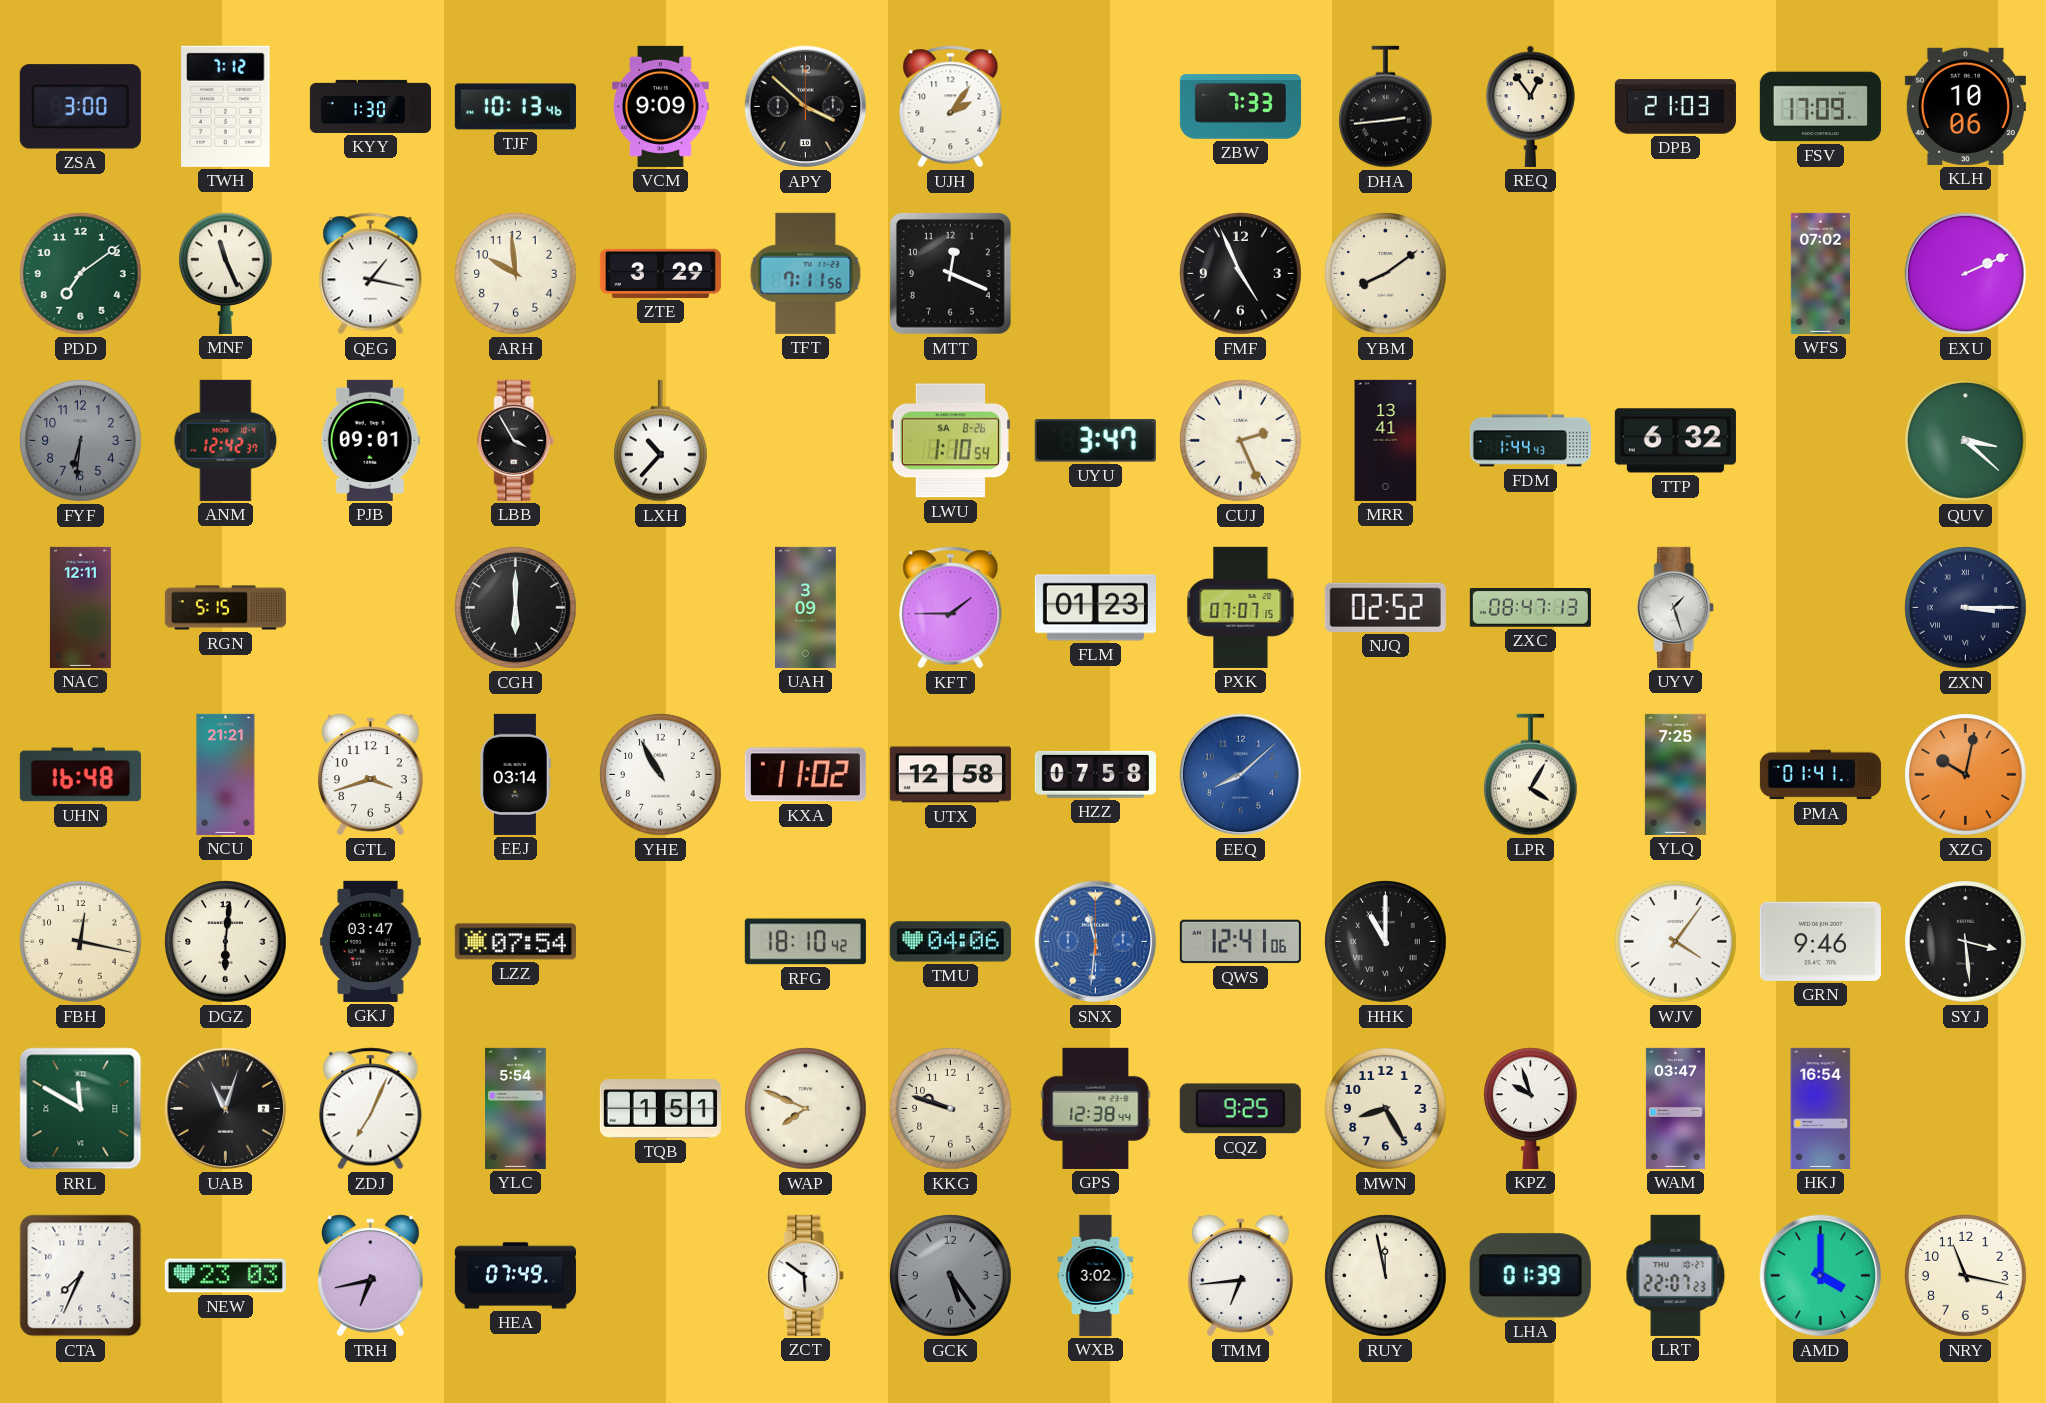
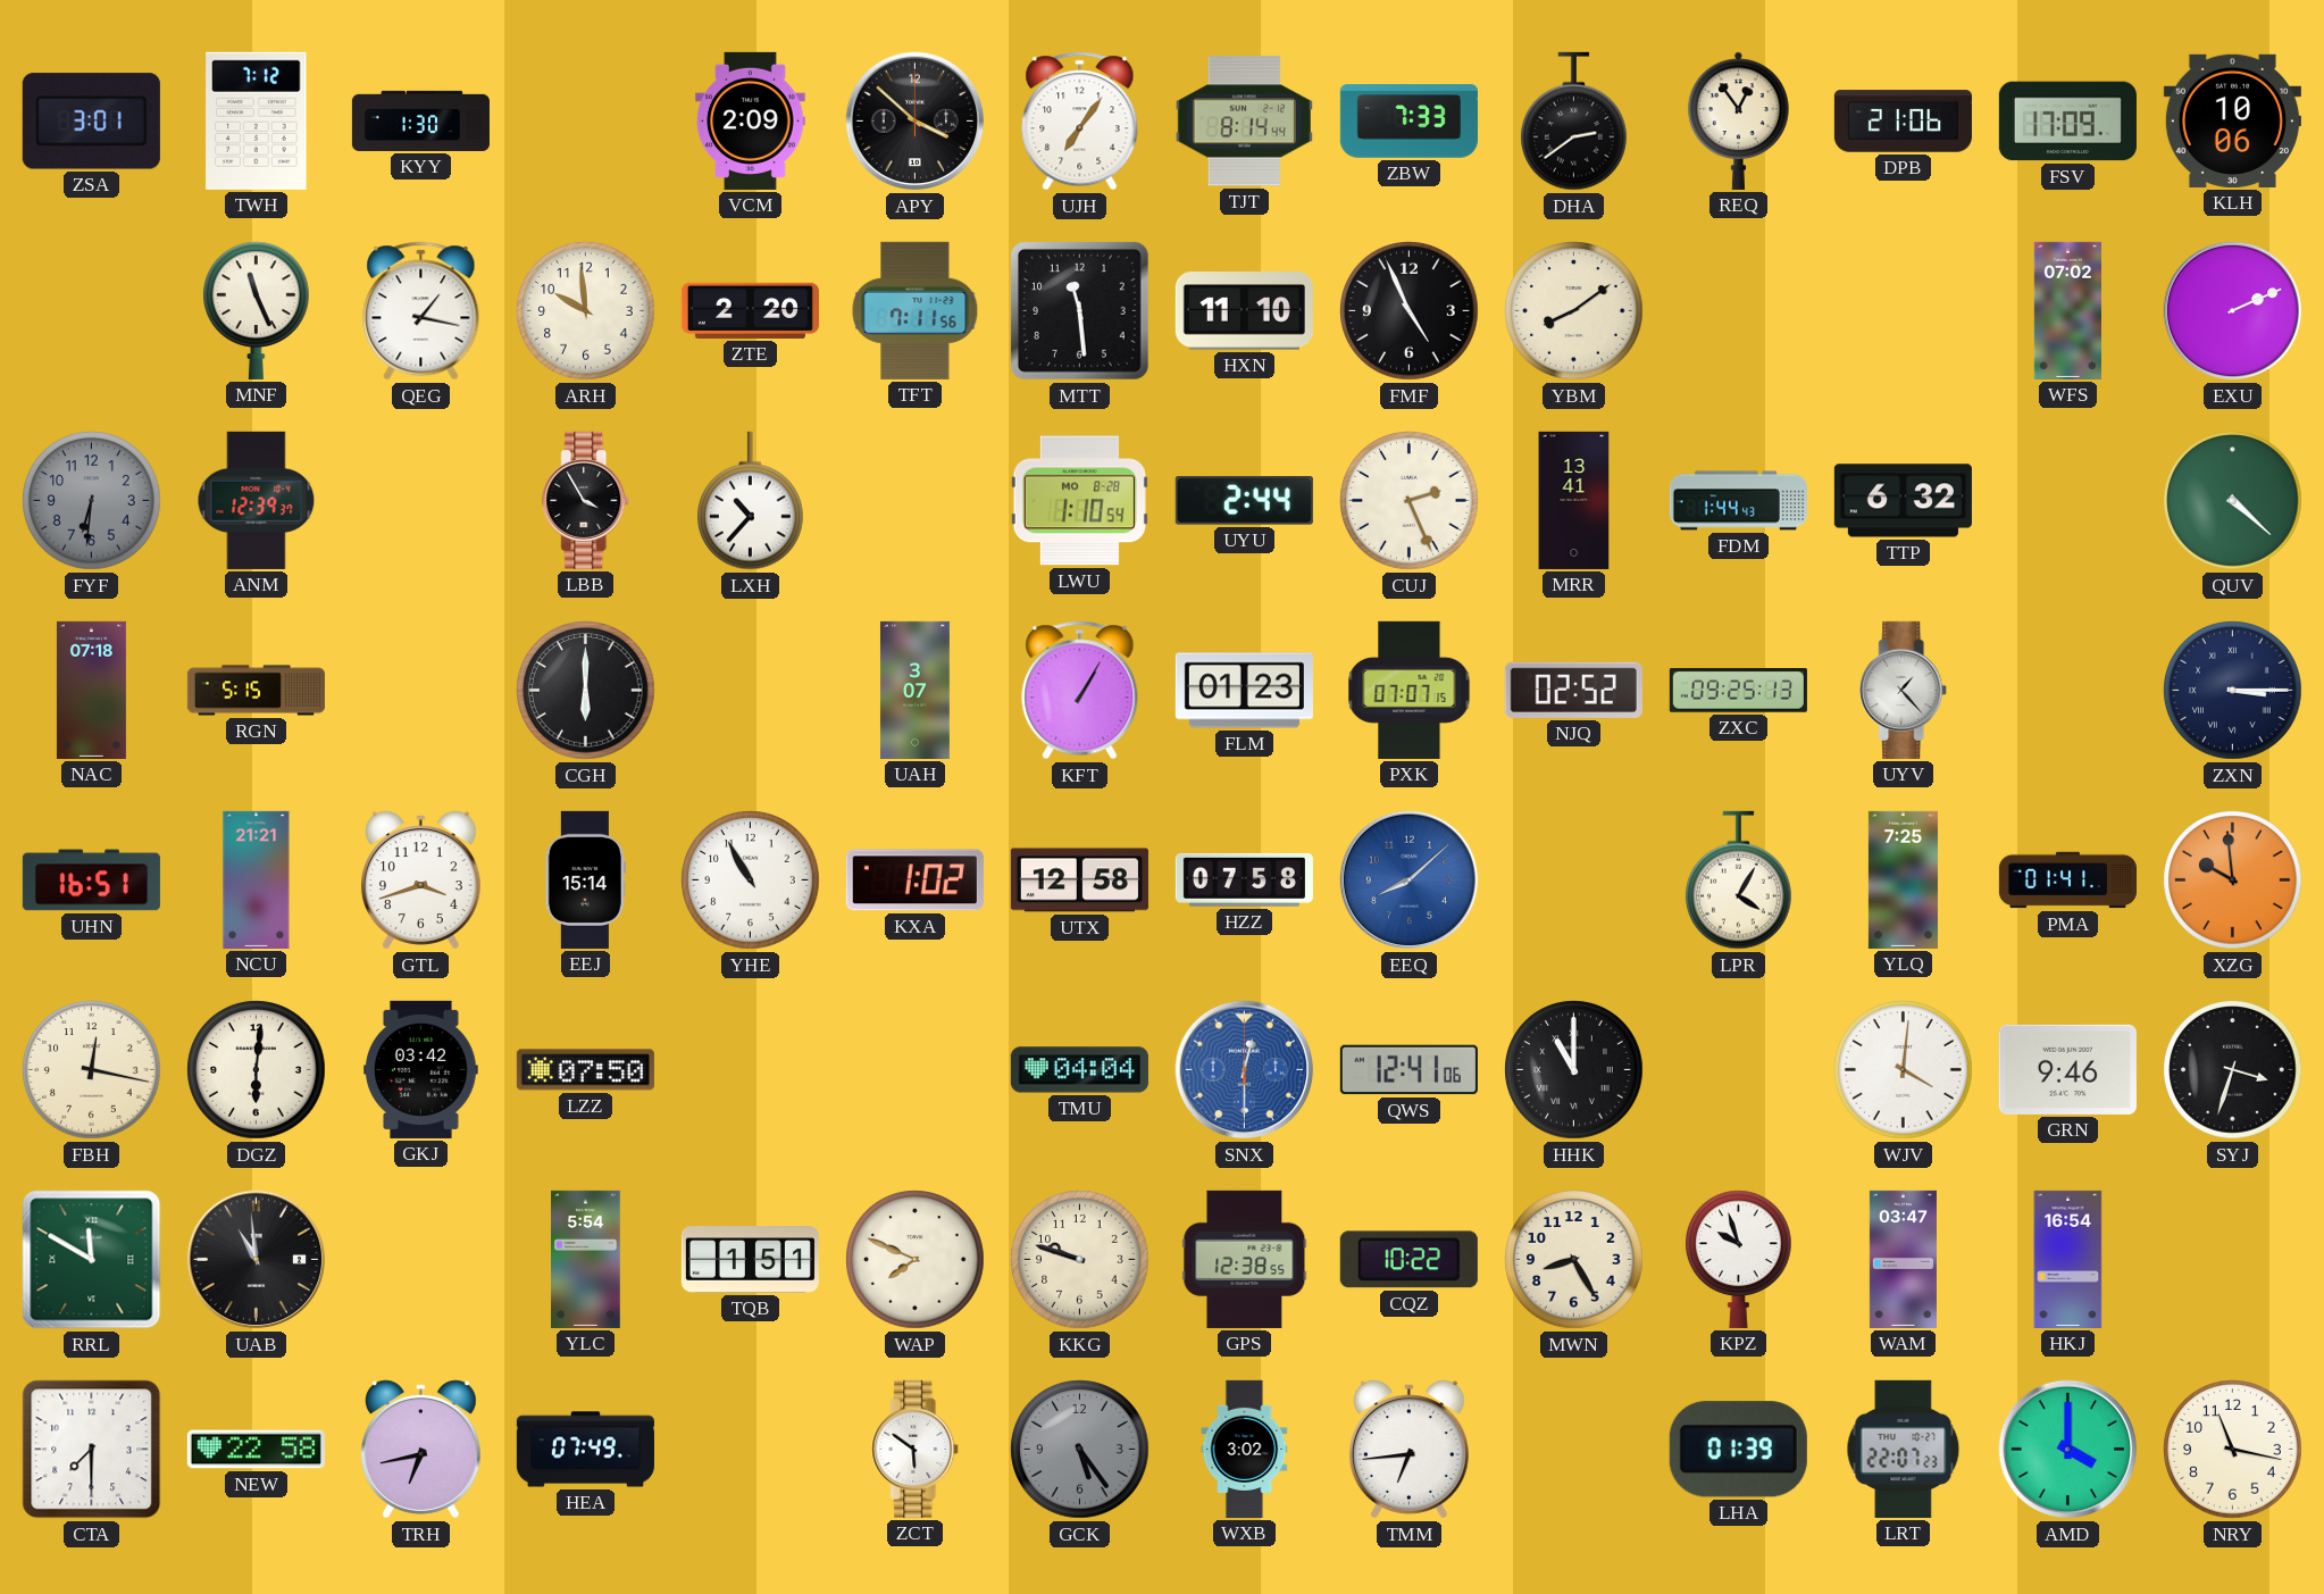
ZSA: 3:00 -> 3:01 (91, 122)
TJF: 10:13 -> none (515, 107)
VCM: 9:09 -> 2:09 (751, 120)
UJH: 2:06 -> 7:06 (1080, 122)
TJT: none -> 8:14 (1244, 122)
DHA: 2:44 -> 2:39 (1574, 122)
DPB: 21:03 -> 21:06 (1903, 122)
PDD: 7:09 -> none (81, 274)
ZTE: 3:29 -> 2:20 (750, 310)
MTT: 12:19 -> 11:29 (1079, 310)
HXN: none -> 11:10 (1244, 311)
ANM: 12:42 -> 12:39 (257, 500)
PJB: 09:01 -> none (370, 440)
LWU date: SA 8-26 -> MO 8-28 (1079, 501)
UYU: 3:47 -> 2:44 (1244, 501)
QUV: 3:22 -> 4:22 (2233, 501)
NAC: 12:11 -> 07:18 (91, 690)
UAH: 3:09 -> 3:07 (914, 690)
KFT: 1:45 -> 1:05 (1080, 691)
ZXC: 08:47 -> 09:25 (1738, 691)
UYV: 1:27 -> 1:23 (1904, 690)
UHN: 16:48 -> 16:51 (91, 881)
EEJ: 03:14 -> 15:14 (585, 879)
KXA: 11:02 -> 1:02 (914, 881)
XZG: 10:02 -> 9:59 (2233, 881)
GKJ: 03:47 -> 03:42 (421, 1069)
LZZ: 07:54 -> 07:50 (585, 1070)
RFG: 18:10 -> none (805, 942)
TMU: 04:06 -> 04:04 (1079, 1070)
SNX: 11:31 -> 12:30 (1245, 1070)
WJV: 4:06 -> 4:01 (1904, 1070)
SYJ: 3:29 -> 3:33 (2233, 1070)
UAB: 11:03 -> 10:59 (257, 1260)
ZDJ: 7:04 -> none (371, 1109)
GPS: 12:38:44 -> 12:38:55 (1245, 1259)
CQZ: 9:25 -> 10:22 (1408, 1260)
CTA: 7:34 -> 7:30 (92, 1450)
NEW: 23:03 -> 22:58 (256, 1450)
RUY: 11:58 -> none (1386, 1276)
